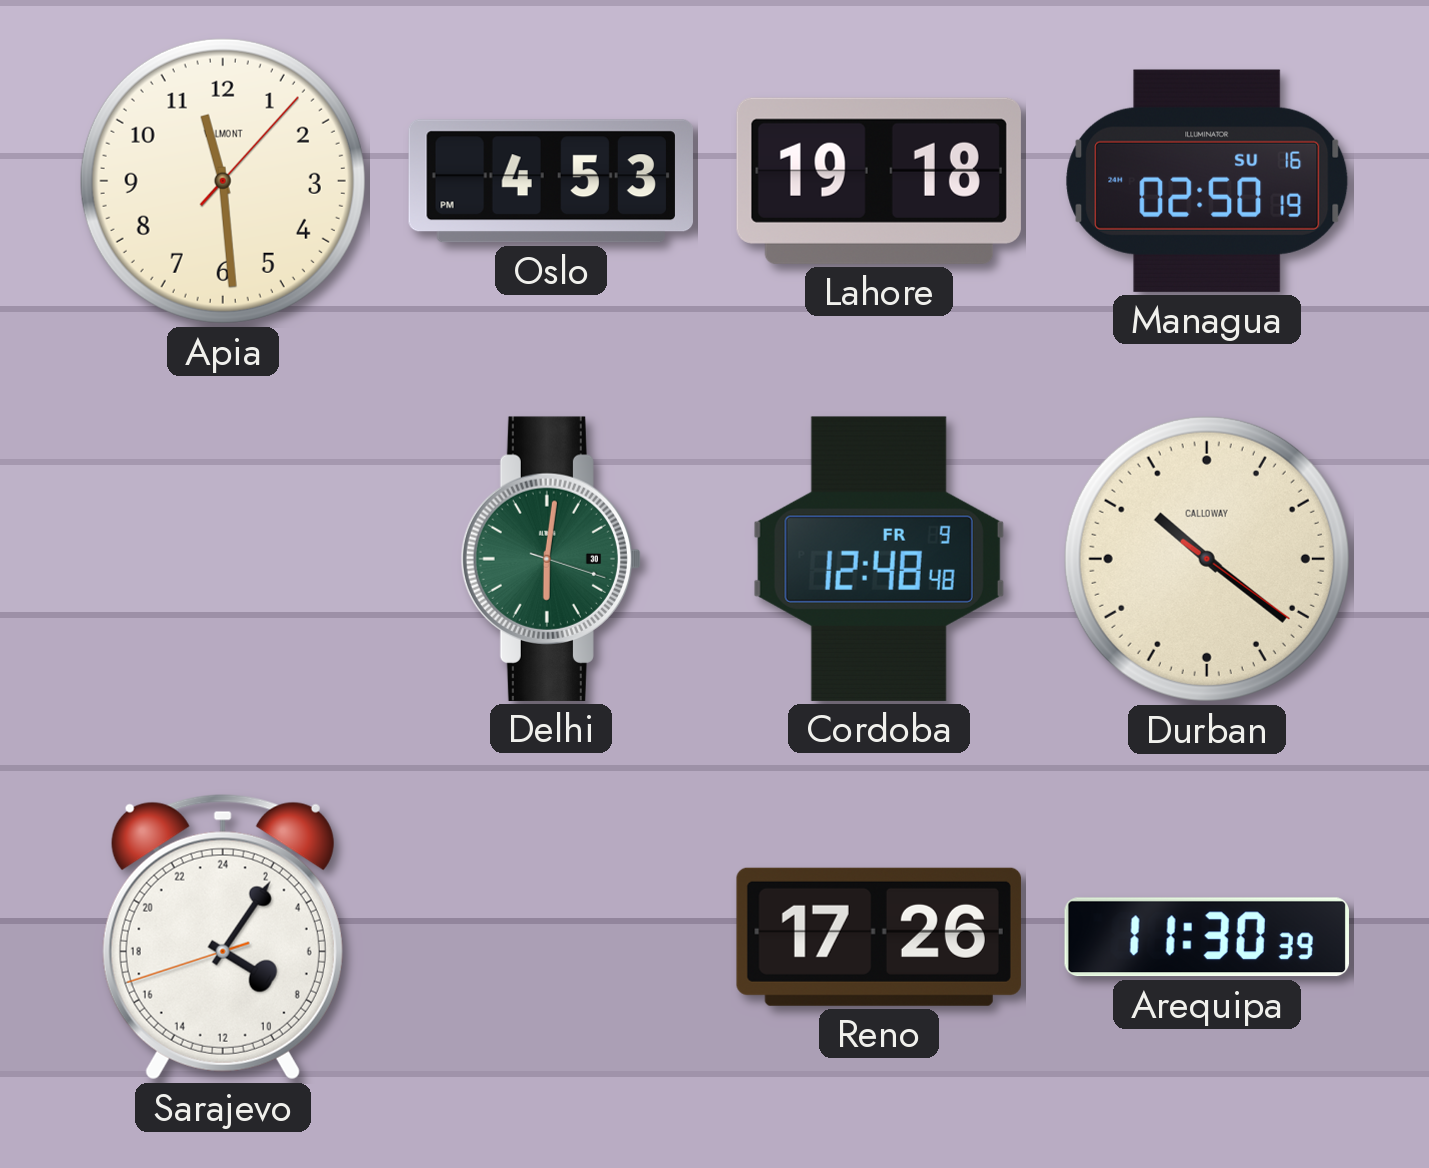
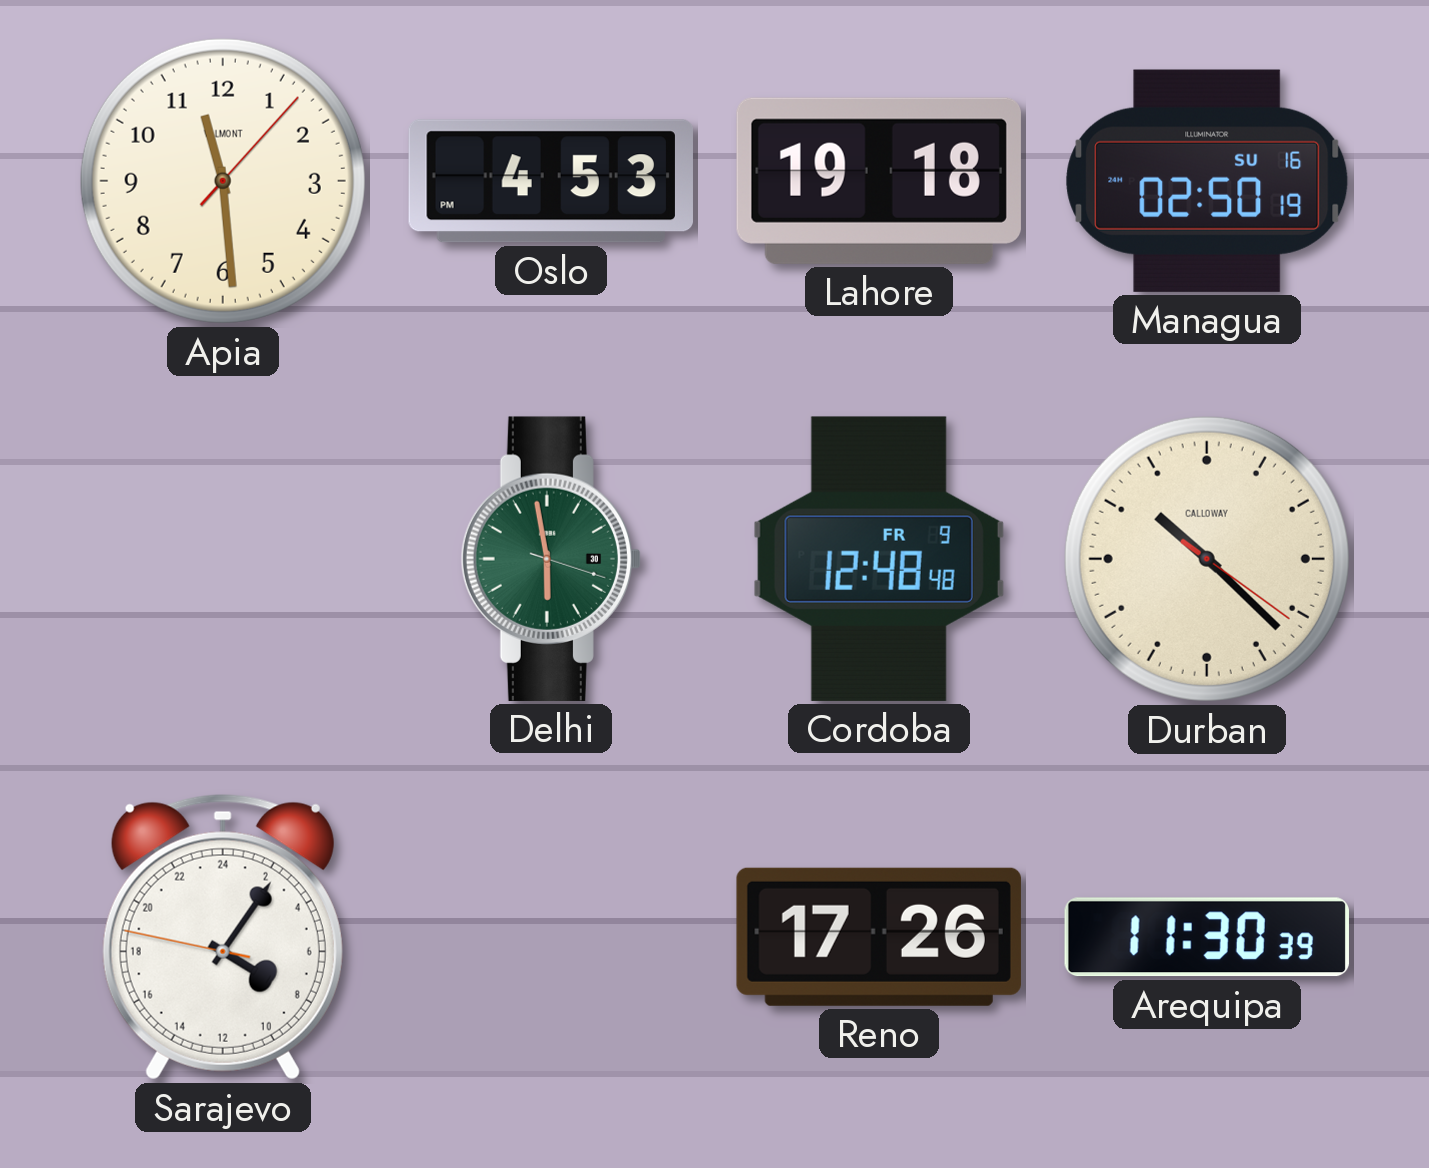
Delhi: 6:01 -> 5:58 (550, 559)
Durban: 10:21 -> 10:22 (1207, 559)
Sarajevo: 8:05:42 -> 8:05:47 (223, 937)
